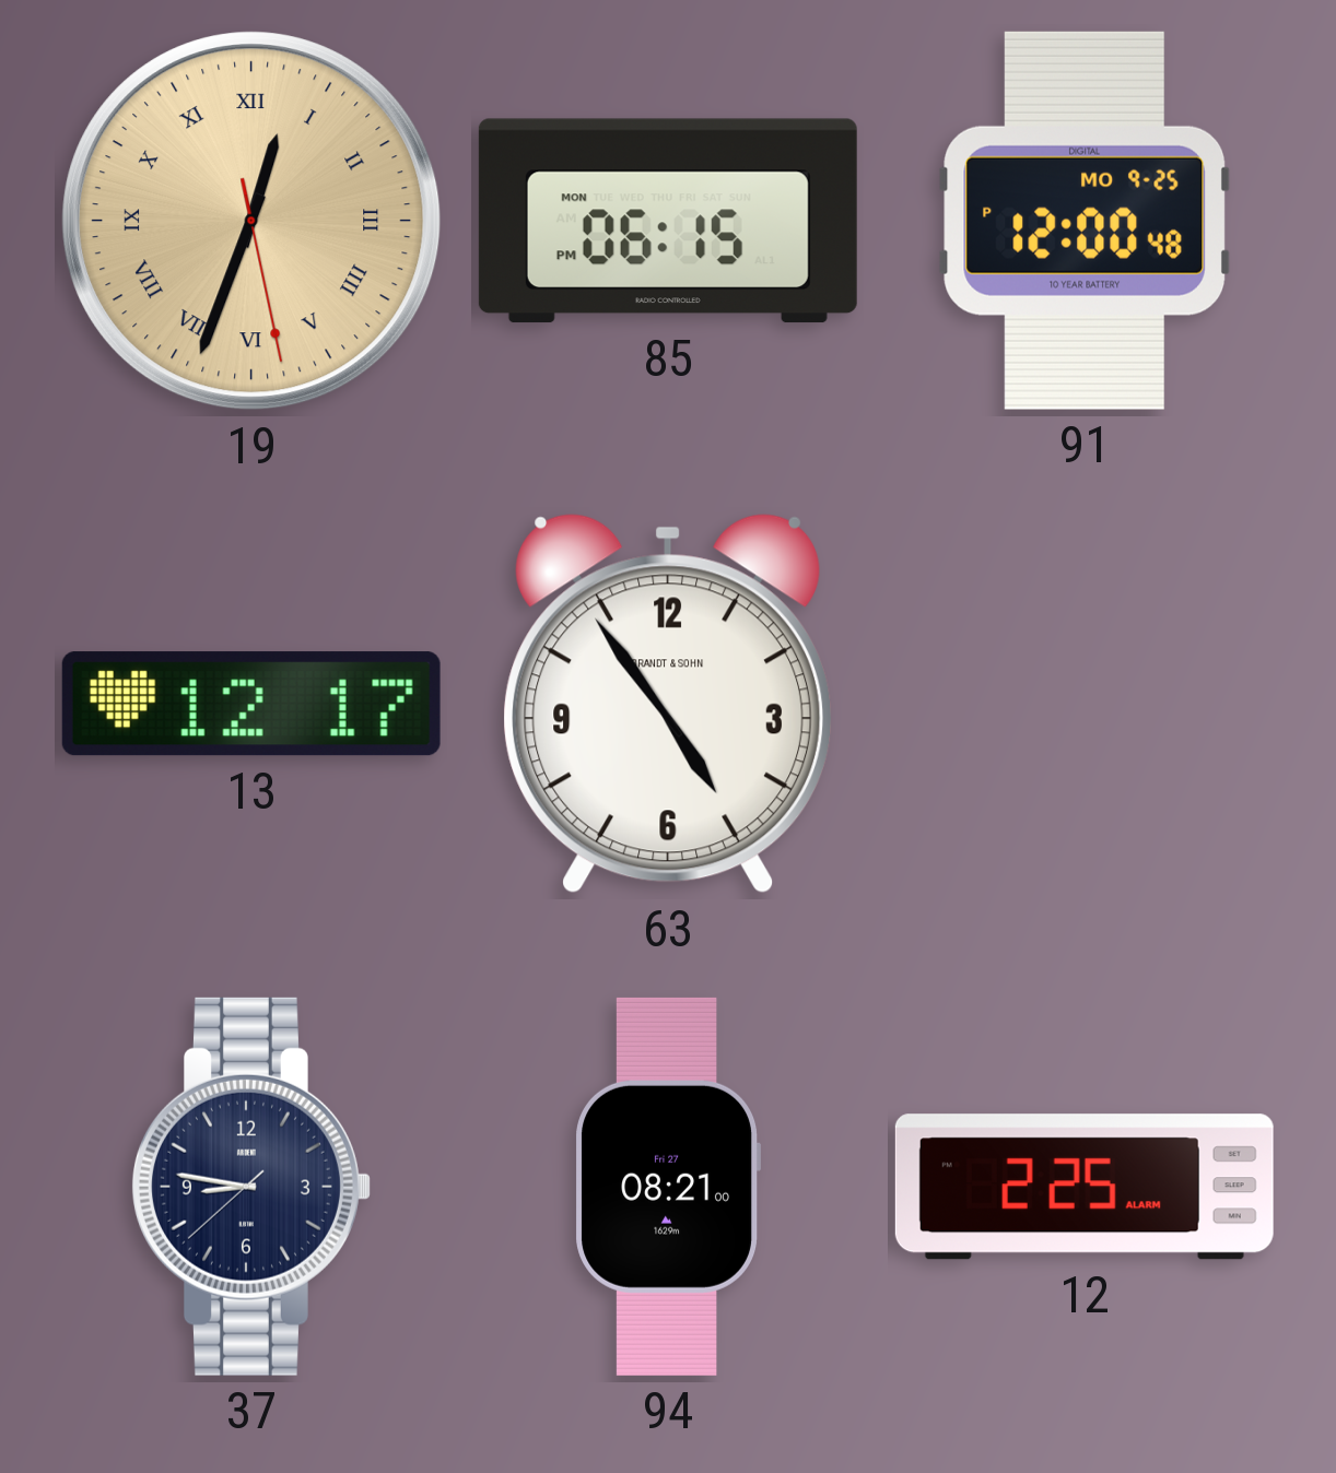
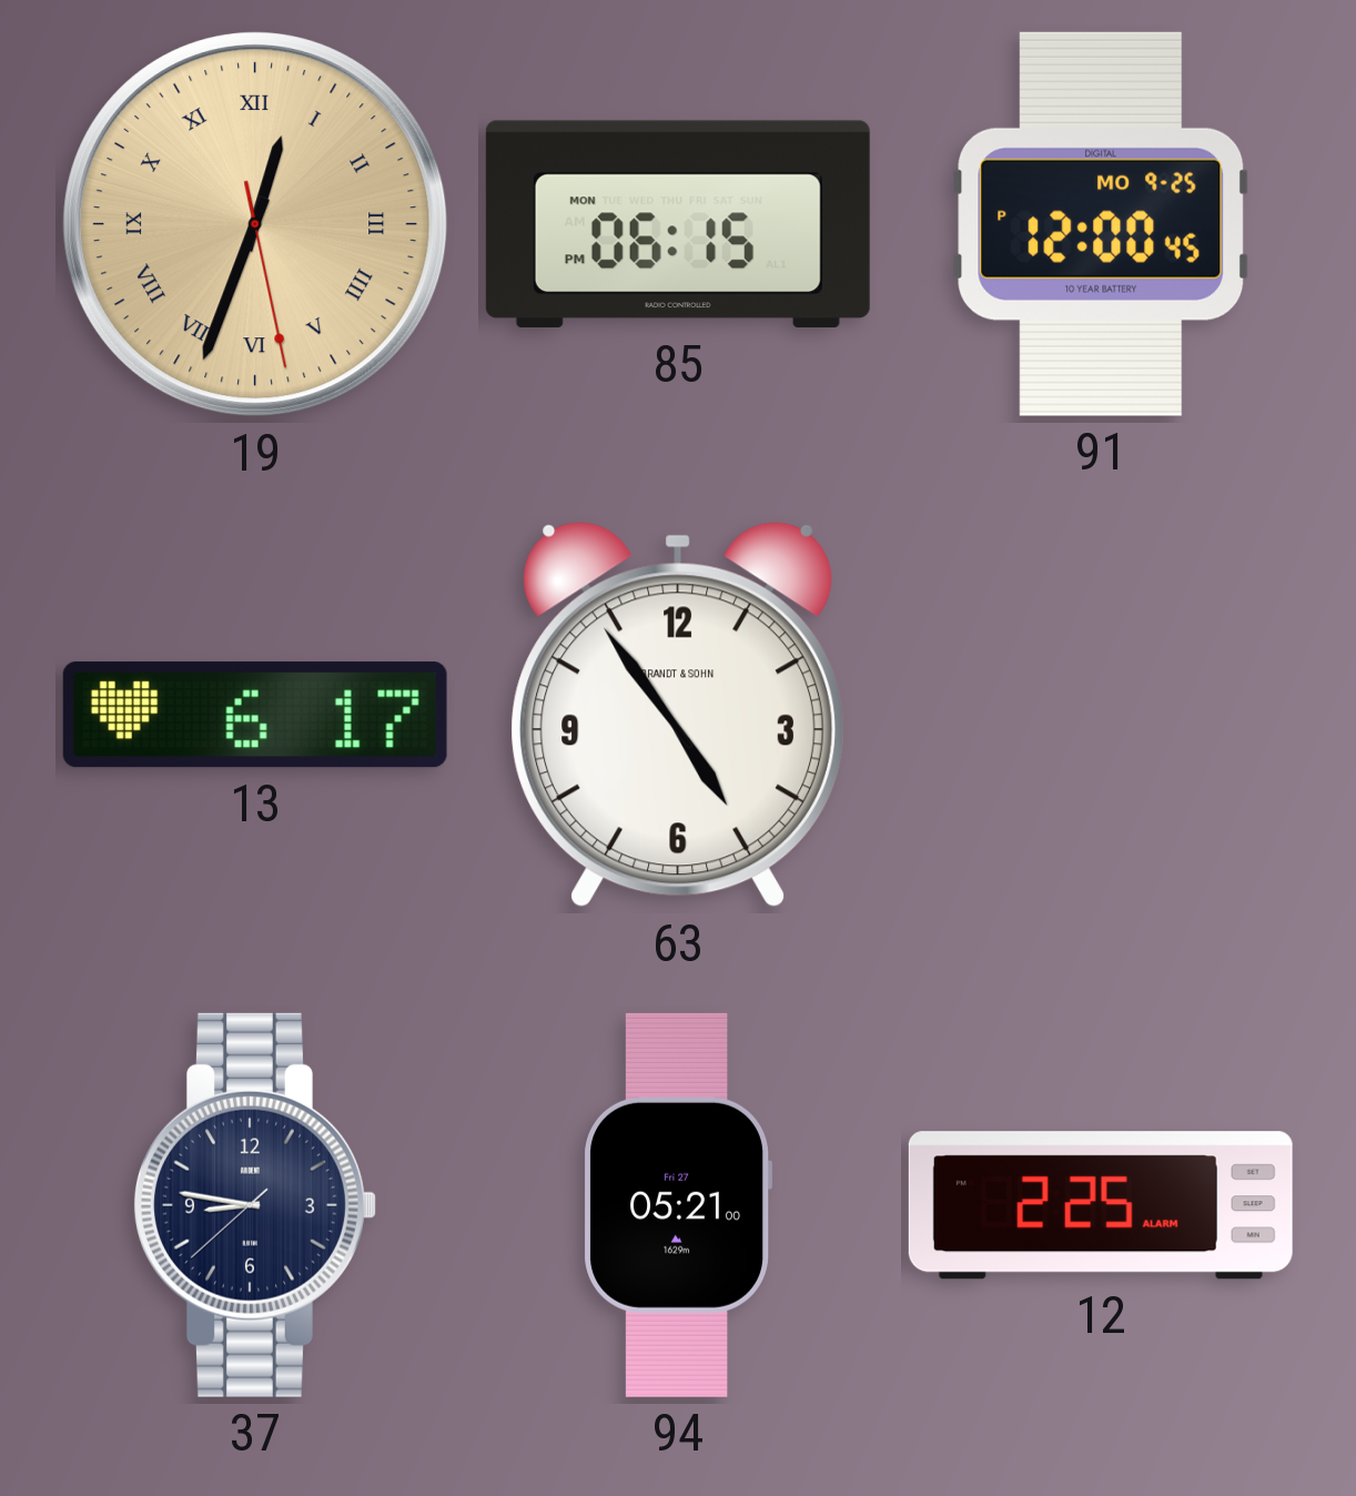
91: 12:00:48 PM -> 12:00:45 PM (1101, 224)
13: 12:17 -> 6:17 (255, 715)
94: 08:21 -> 05:21 (678, 1205)
